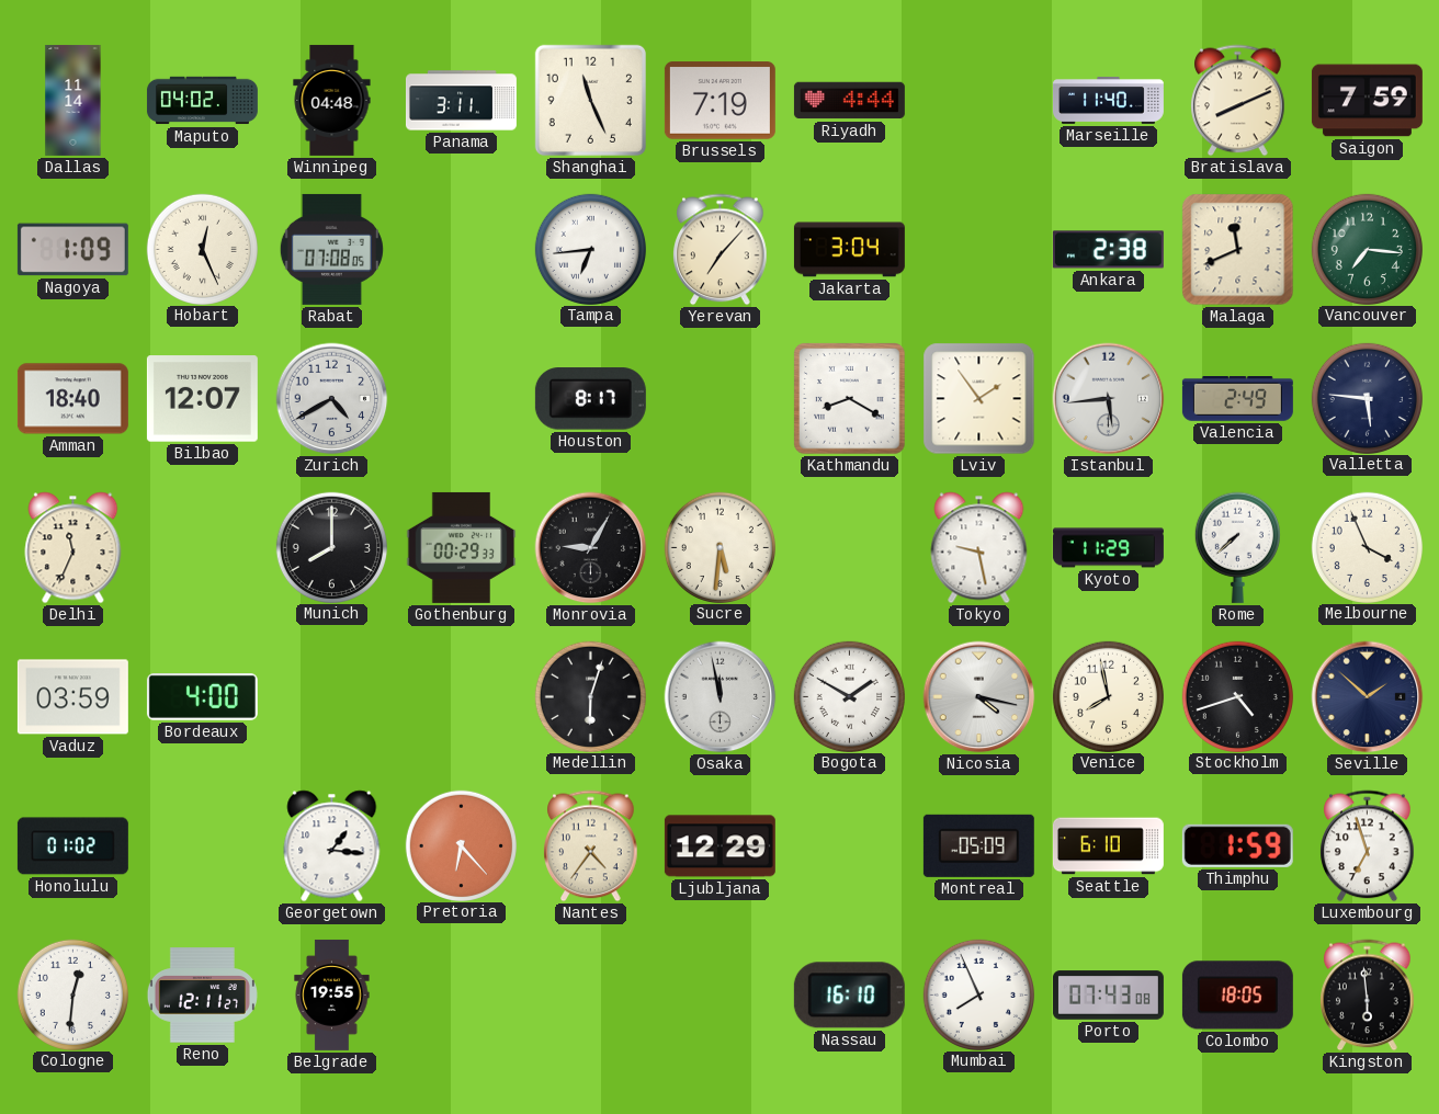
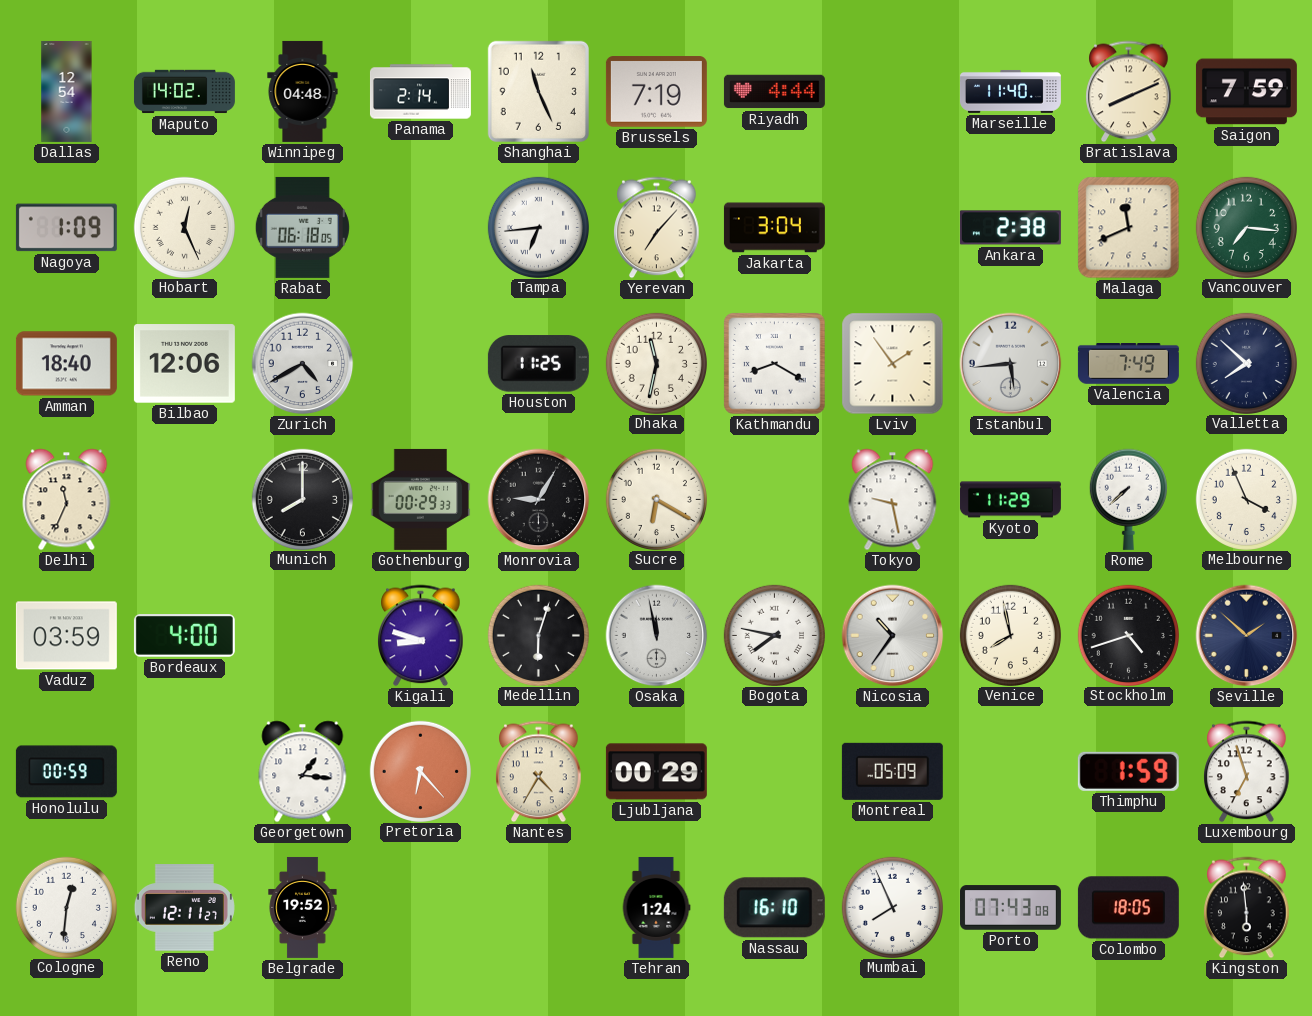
Dallas: 11:14 -> 12:54 (67, 91)
Maputo: 04:02 -> 14:02 (184, 92)
Panama: 3:11 -> 2:14 (420, 92)
Rabat: 07:08 -> 06:18 (302, 227)
Bilbao: 12:07 -> 12:06 (184, 364)
Houston: 8:17 -> 11:25 (538, 364)
Dhaka: none -> 11:32 (656, 363)
Valencia: 2:49 -> 7:49 (1128, 364)
Valletta: 5:46 -> 7:52 (1246, 363)
Sucre: 5:31 -> 6:20 (656, 499)
Kigali: none -> 8:48 (421, 636)
Bogota: 1:50 -> 7:47 (774, 635)
Nicosia: 4:17 -> 10:36 (893, 636)
Honolulu: 01:02 -> 00:59 (66, 772)
Nantes: 4:36 -> 4:35 (539, 772)
Ljubljana: 12:29 -> 00:29 (656, 772)
Seattle: 6:10 -> none (1108, 846)
Belgrade: 19:55 -> 19:52 (303, 907)
Tehran: none -> 1:24 (656, 907)
